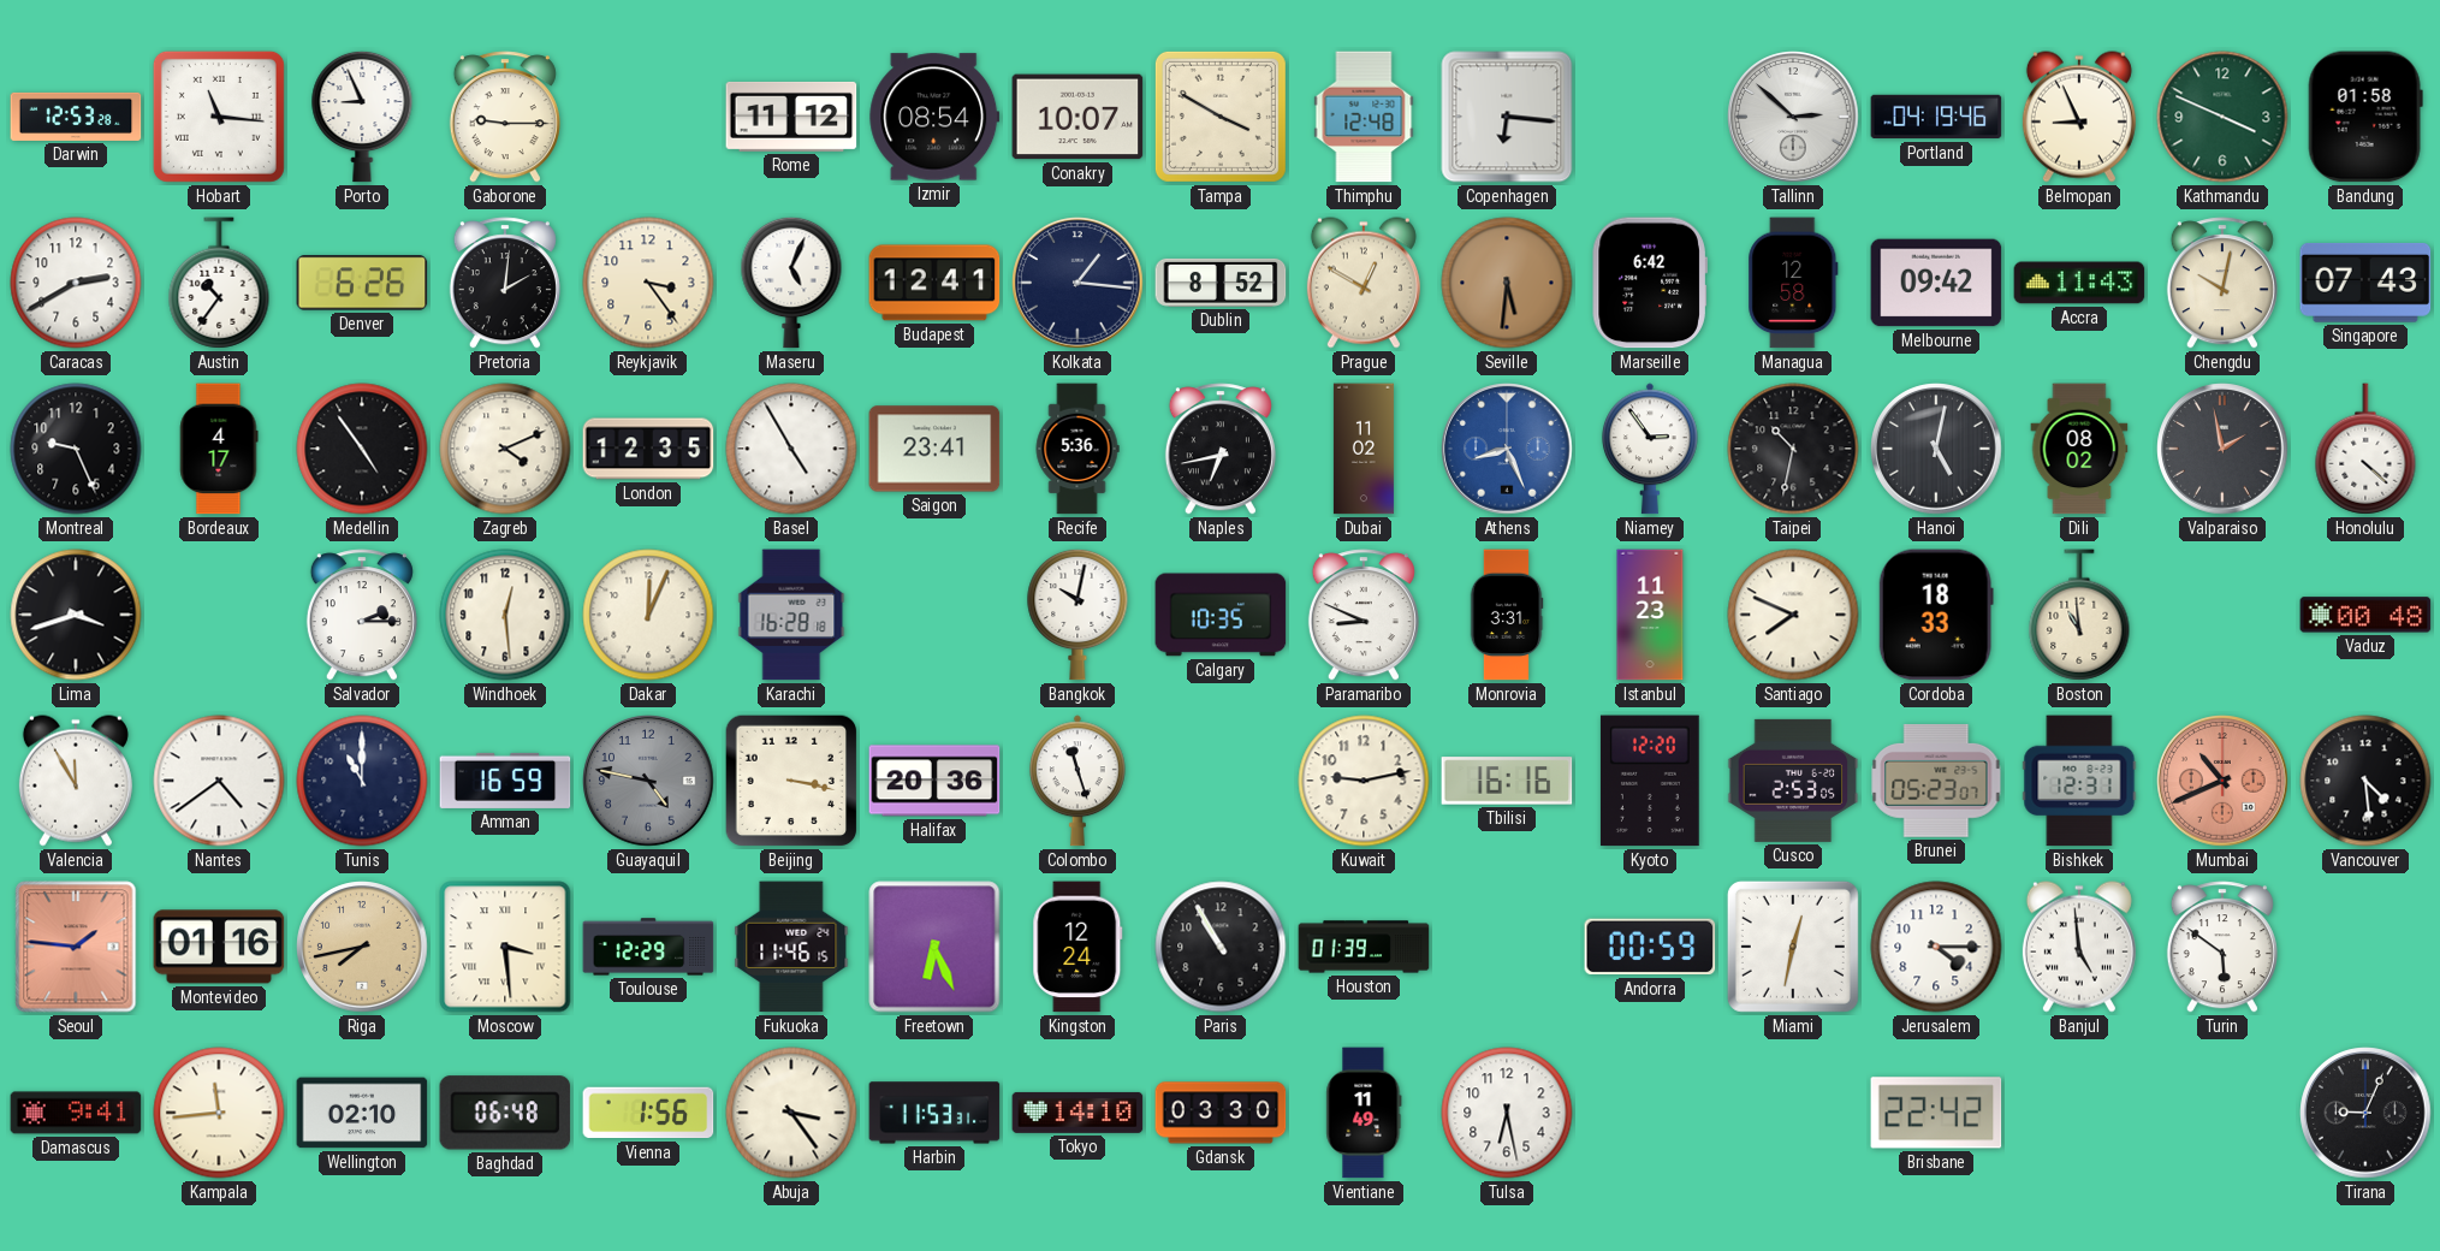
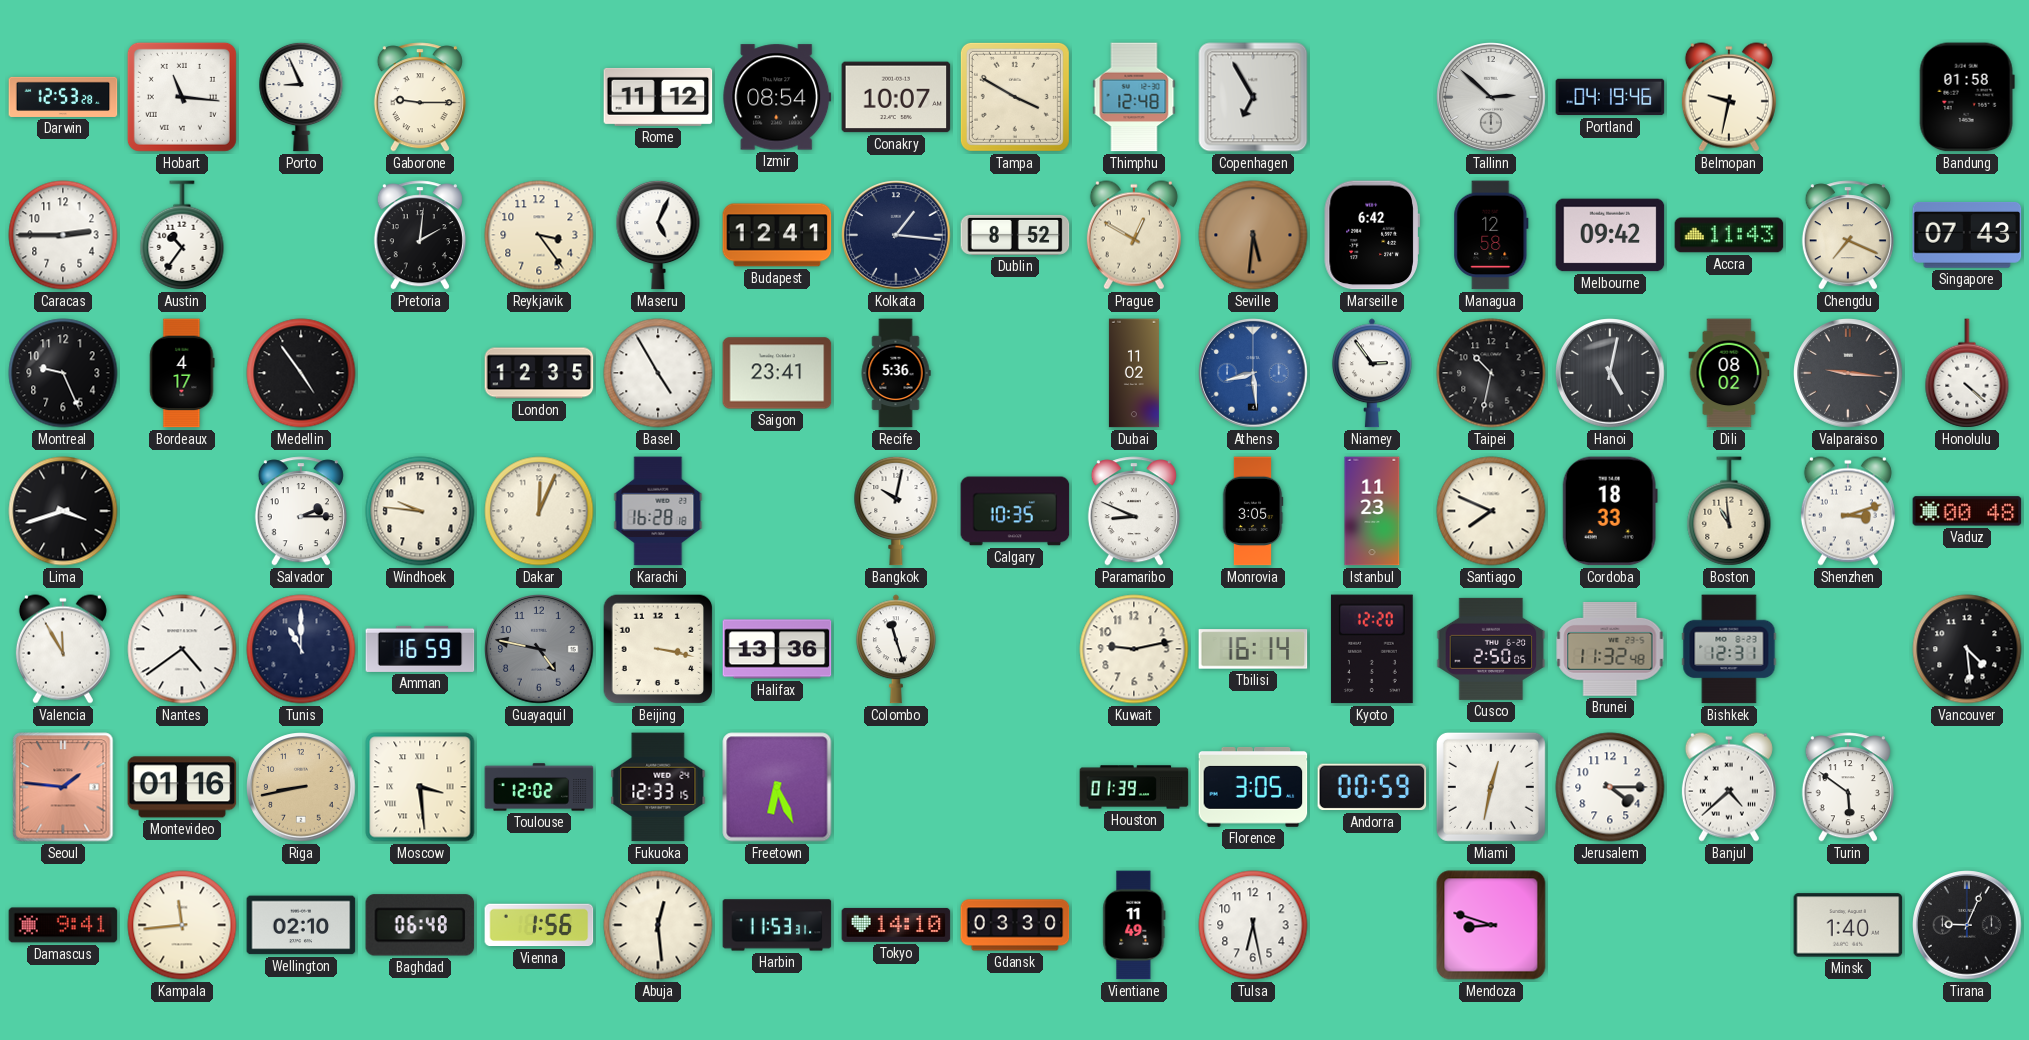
Copenhagen: 6:16 -> 6:55 (1253, 97)
Belmopan: 8:56 -> 9:32 (1729, 97)
Kathmandu: 3:49 -> none (2222, 117)
Caracas: 2:40 -> 2:45 (63, 235)
Denver: 6:26 -> none (362, 283)
Chengdu: 10:02 -> 7:19 (1848, 235)
Zagreb: 4:11 -> none (505, 449)
Naples: 6:43 -> none (1221, 449)
Athens: 8:26 -> 8:29 (1253, 373)
Valparaiso: 1:58 -> 9:16 (1848, 373)
Windhoek: 12:29 -> 9:46 (420, 511)
Monrovia: 3:31 -> 3:05 (1253, 511)
Shenzhen: none -> 3:12 (1848, 511)
Halifax: 20:36 -> 13:36 (777, 649)
Tbilisi: 16:16 -> 16:14 (1253, 649)
Cusco: 2:53 -> 2:50 (1491, 649)
Brunei: 05:23 -> 11:32 (1610, 649)
Mumbai: 10:41 -> none (2222, 781)
Riga: 7:43 -> 8:43 (301, 787)
Toulouse: 12:29 -> 12:02 (539, 787)
Fukuoka: 11:46 -> 12:33 (658, 787)
Kingston: 12:24 -> none (1077, 947)
Paris: 10:55 -> none (1221, 947)
Florence: none -> 3:05 (1253, 788)
Banjul: 4:59 -> 4:38 (1729, 787)
Abuja: 3:24 -> 12:29 (658, 925)
Mendoza: none -> 8:48 (1491, 925)
Brisbane: 22:42 -> none (1936, 1113)
Minsk: none -> 1:40 (1848, 925)
